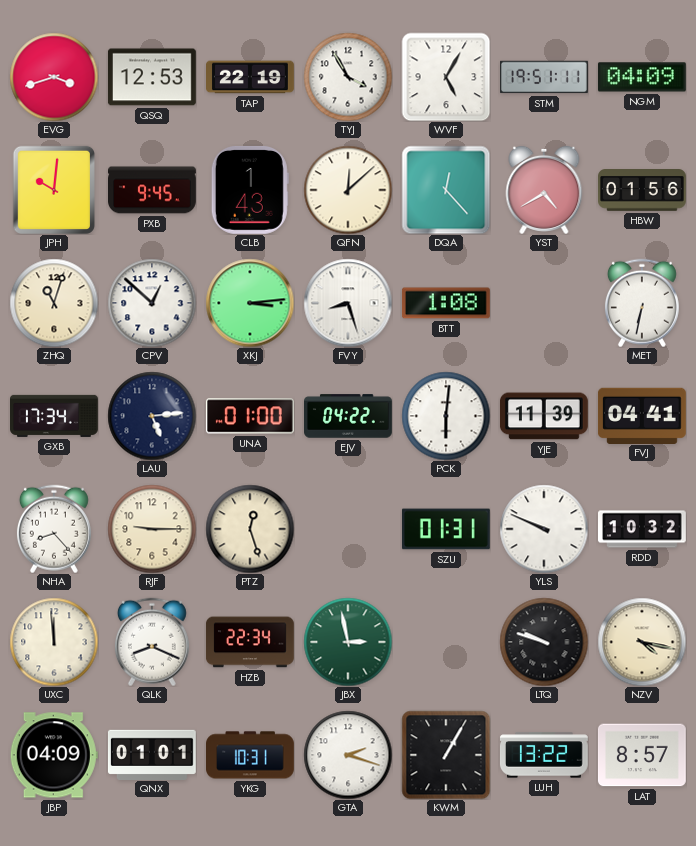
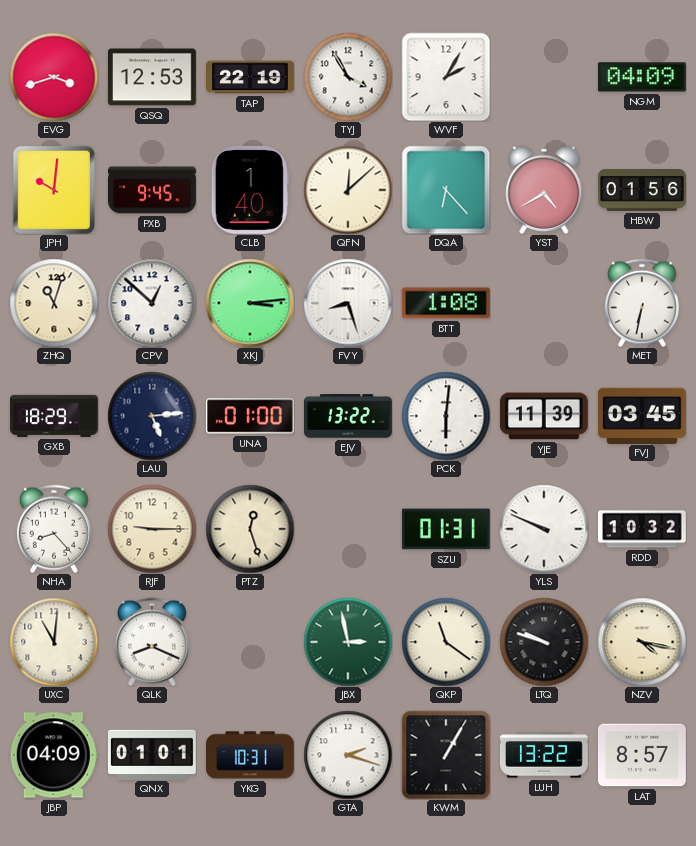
WVF: 5:05 -> 2:05 (446, 77)
STM: 19:51 -> none (545, 77)
CLB: 1:43 -> 1:40 (250, 190)
DQA: 12:23 -> 6:23 (446, 190)
GXB: 17:34 -> 18:29 (55, 416)
EJV: 04:22 -> 13:22 (349, 416)
FVJ: 04:41 -> 03:45 (642, 415)
UXC: 11:59 -> 11:01 (54, 642)
HZB: 22:34 -> none (250, 642)
QKP: none -> 11:21 (446, 642)
